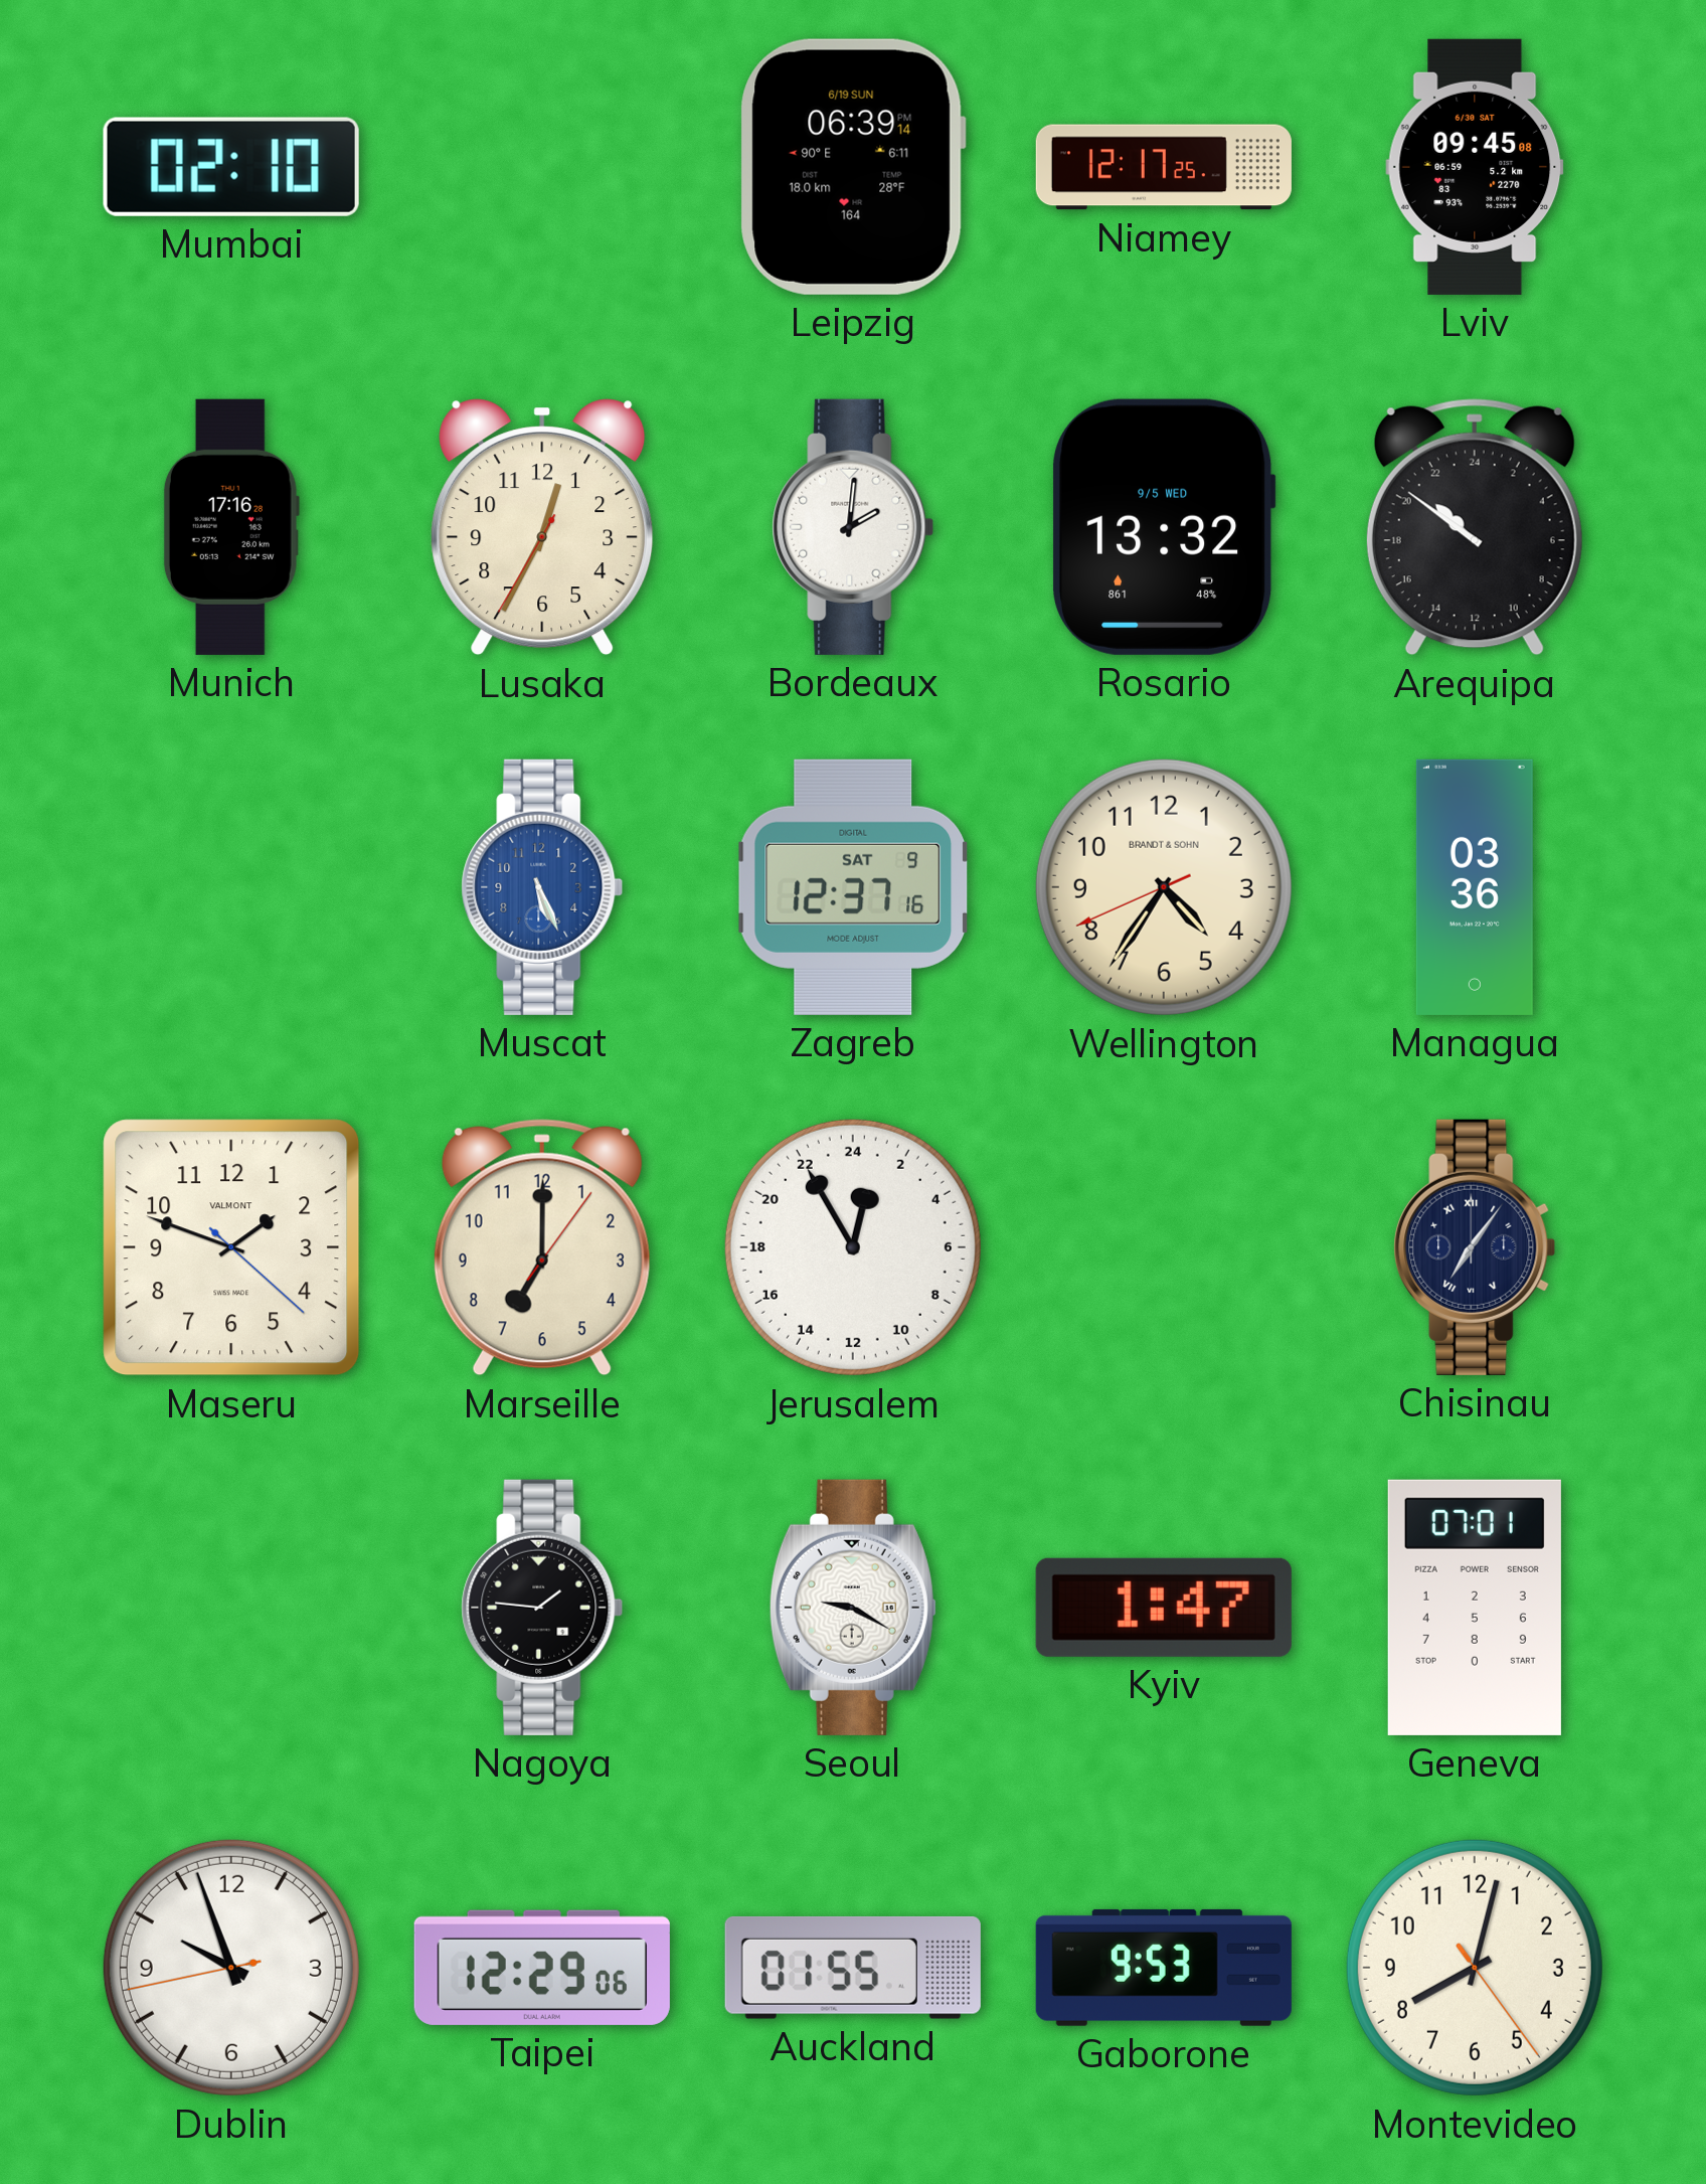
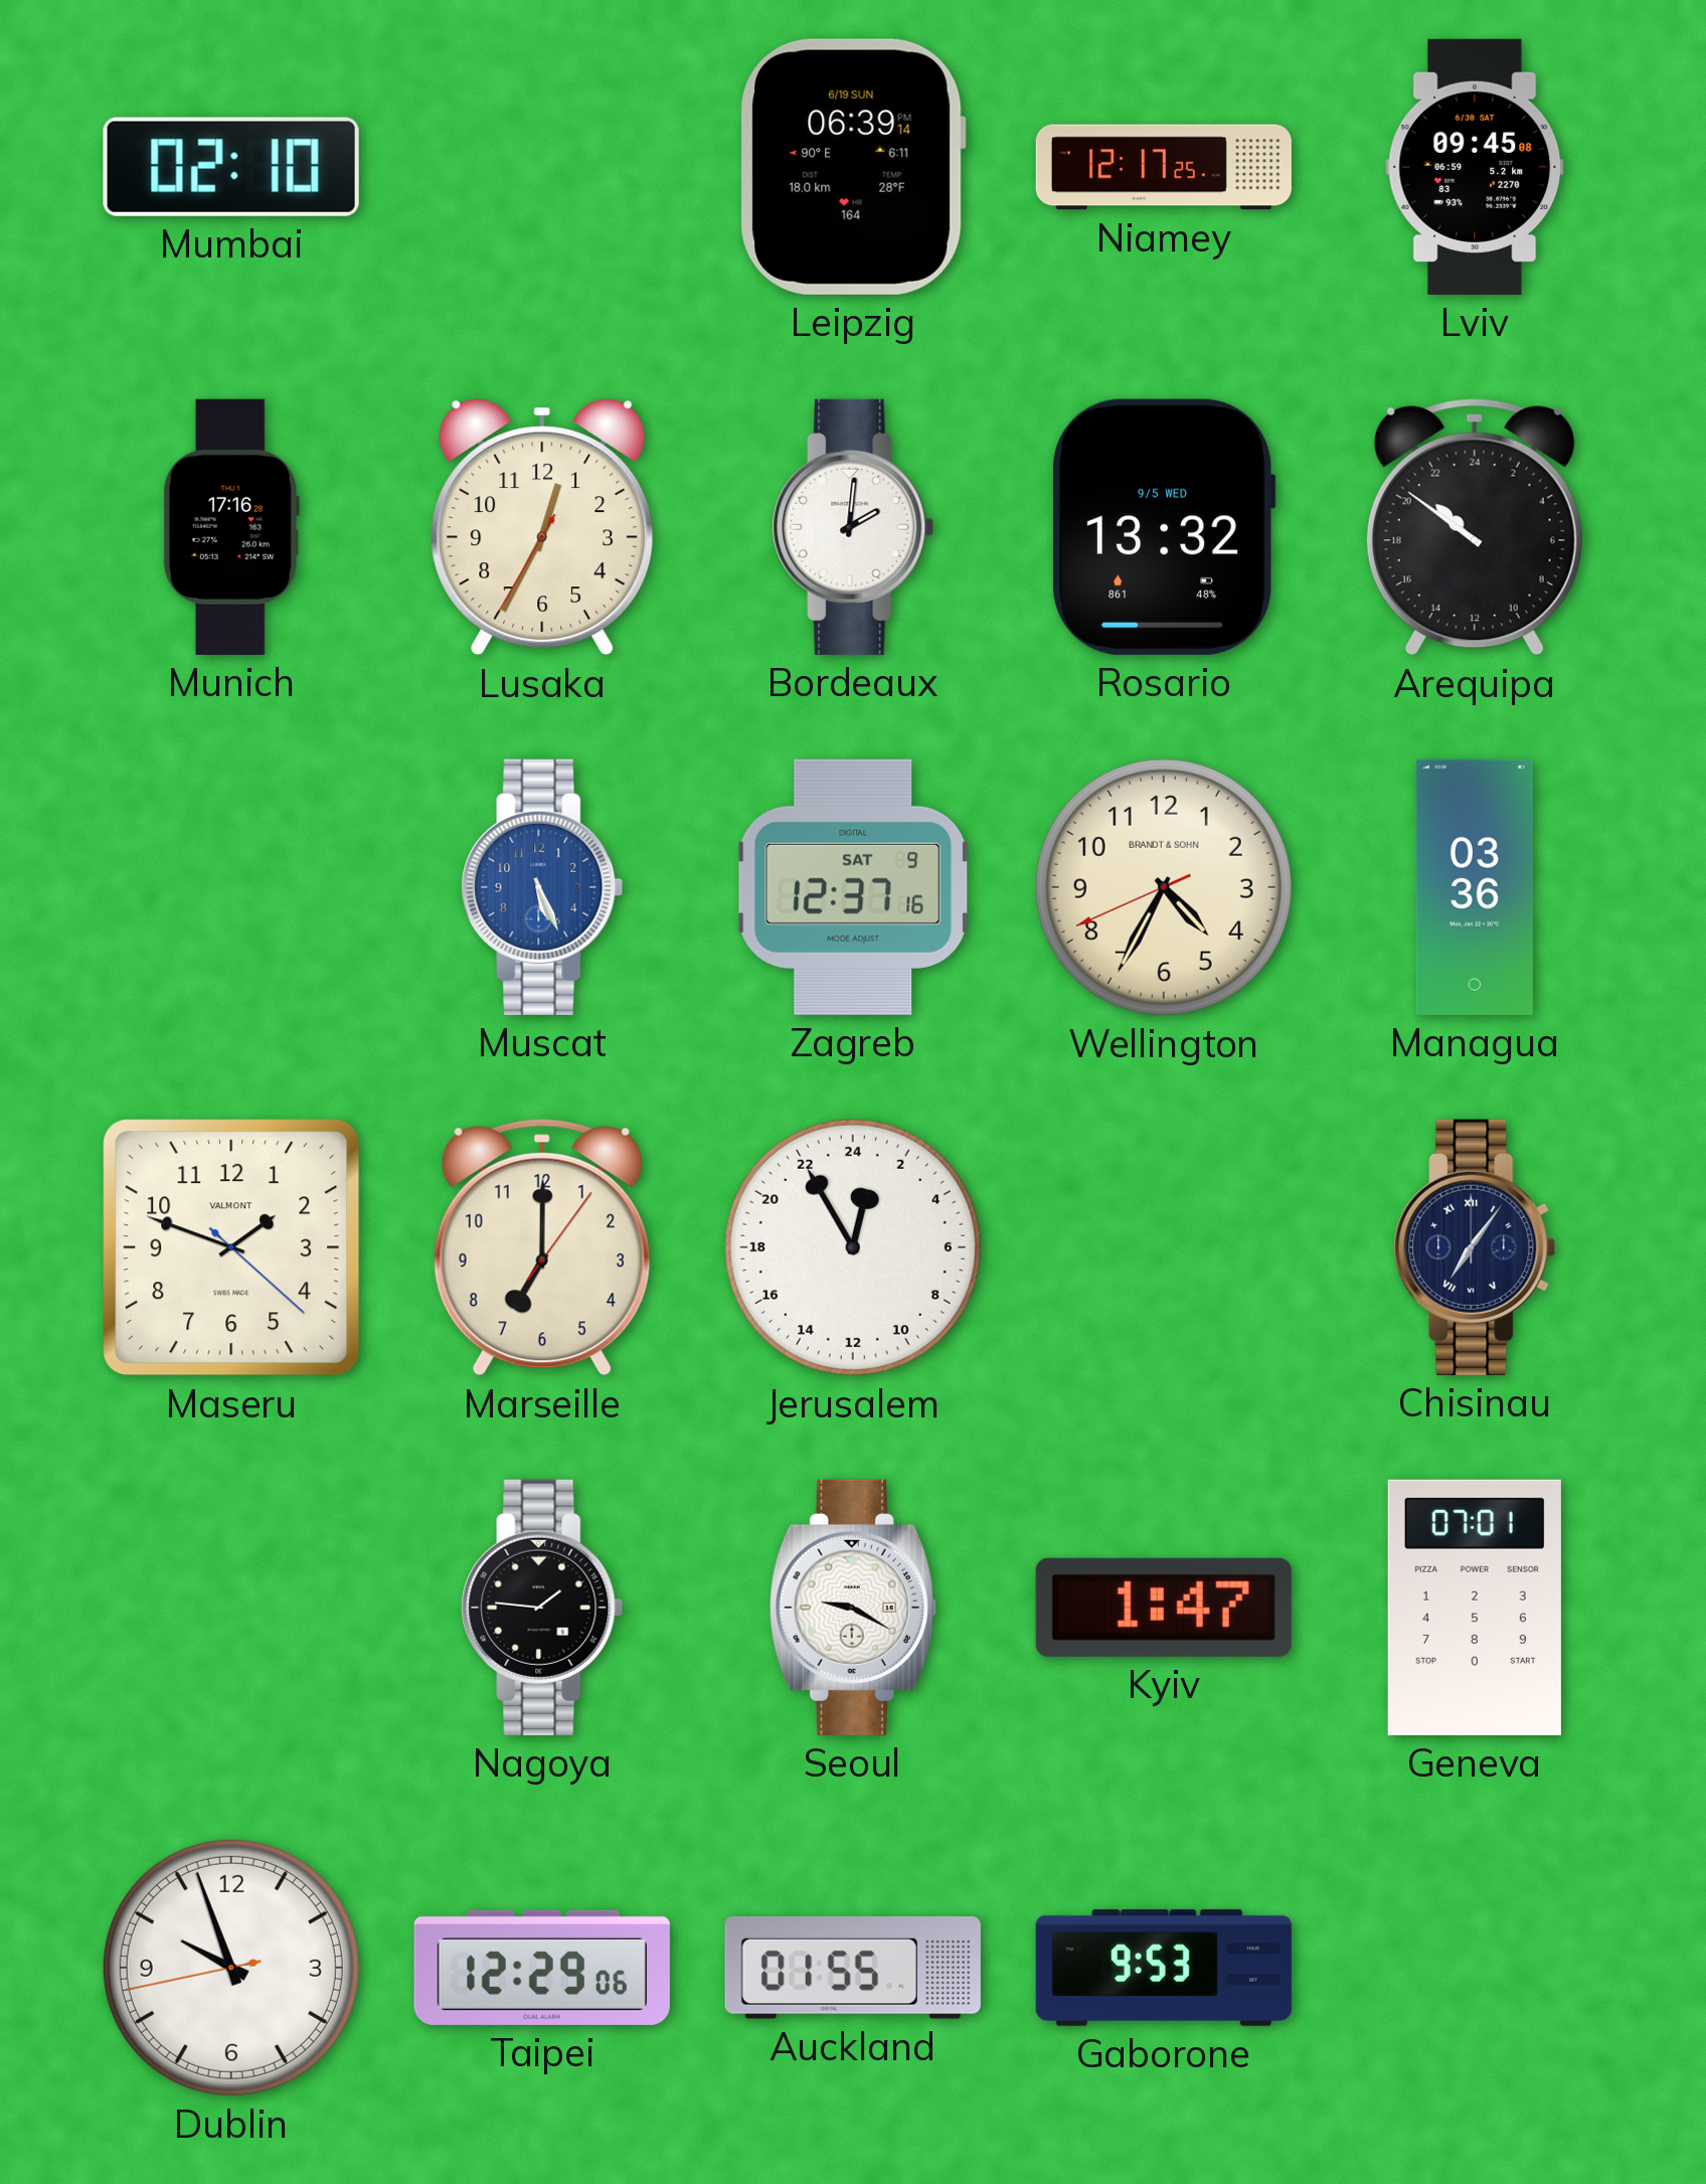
Wellington: 4:35 -> 4:34 (1164, 887)
Montevideo: 8:02 -> none (1475, 1968)
